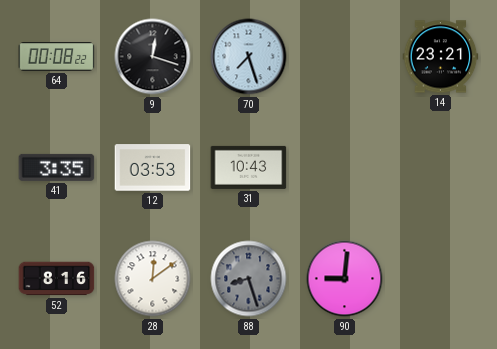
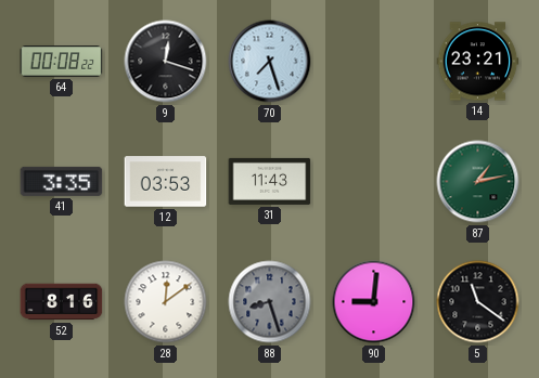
31: 10:43 -> 11:43 (270, 181)
87: none -> 1:13 (478, 182)
5: none -> 11:21 (478, 302)
